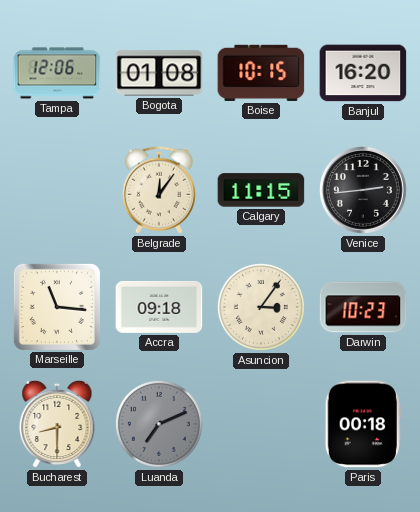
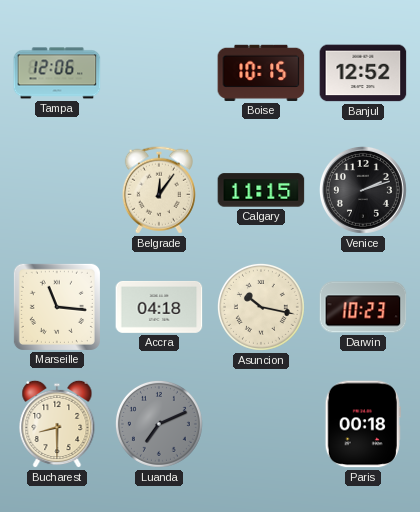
Bogota: 01:08 -> none (159, 73)
Banjul: 16:20 -> 12:52 (363, 73)
Venice: 2:44 -> 2:12 (364, 191)
Accra: 09:18 -> 04:18 (159, 307)
Asuncion: 3:06 -> 10:17 (261, 307)
